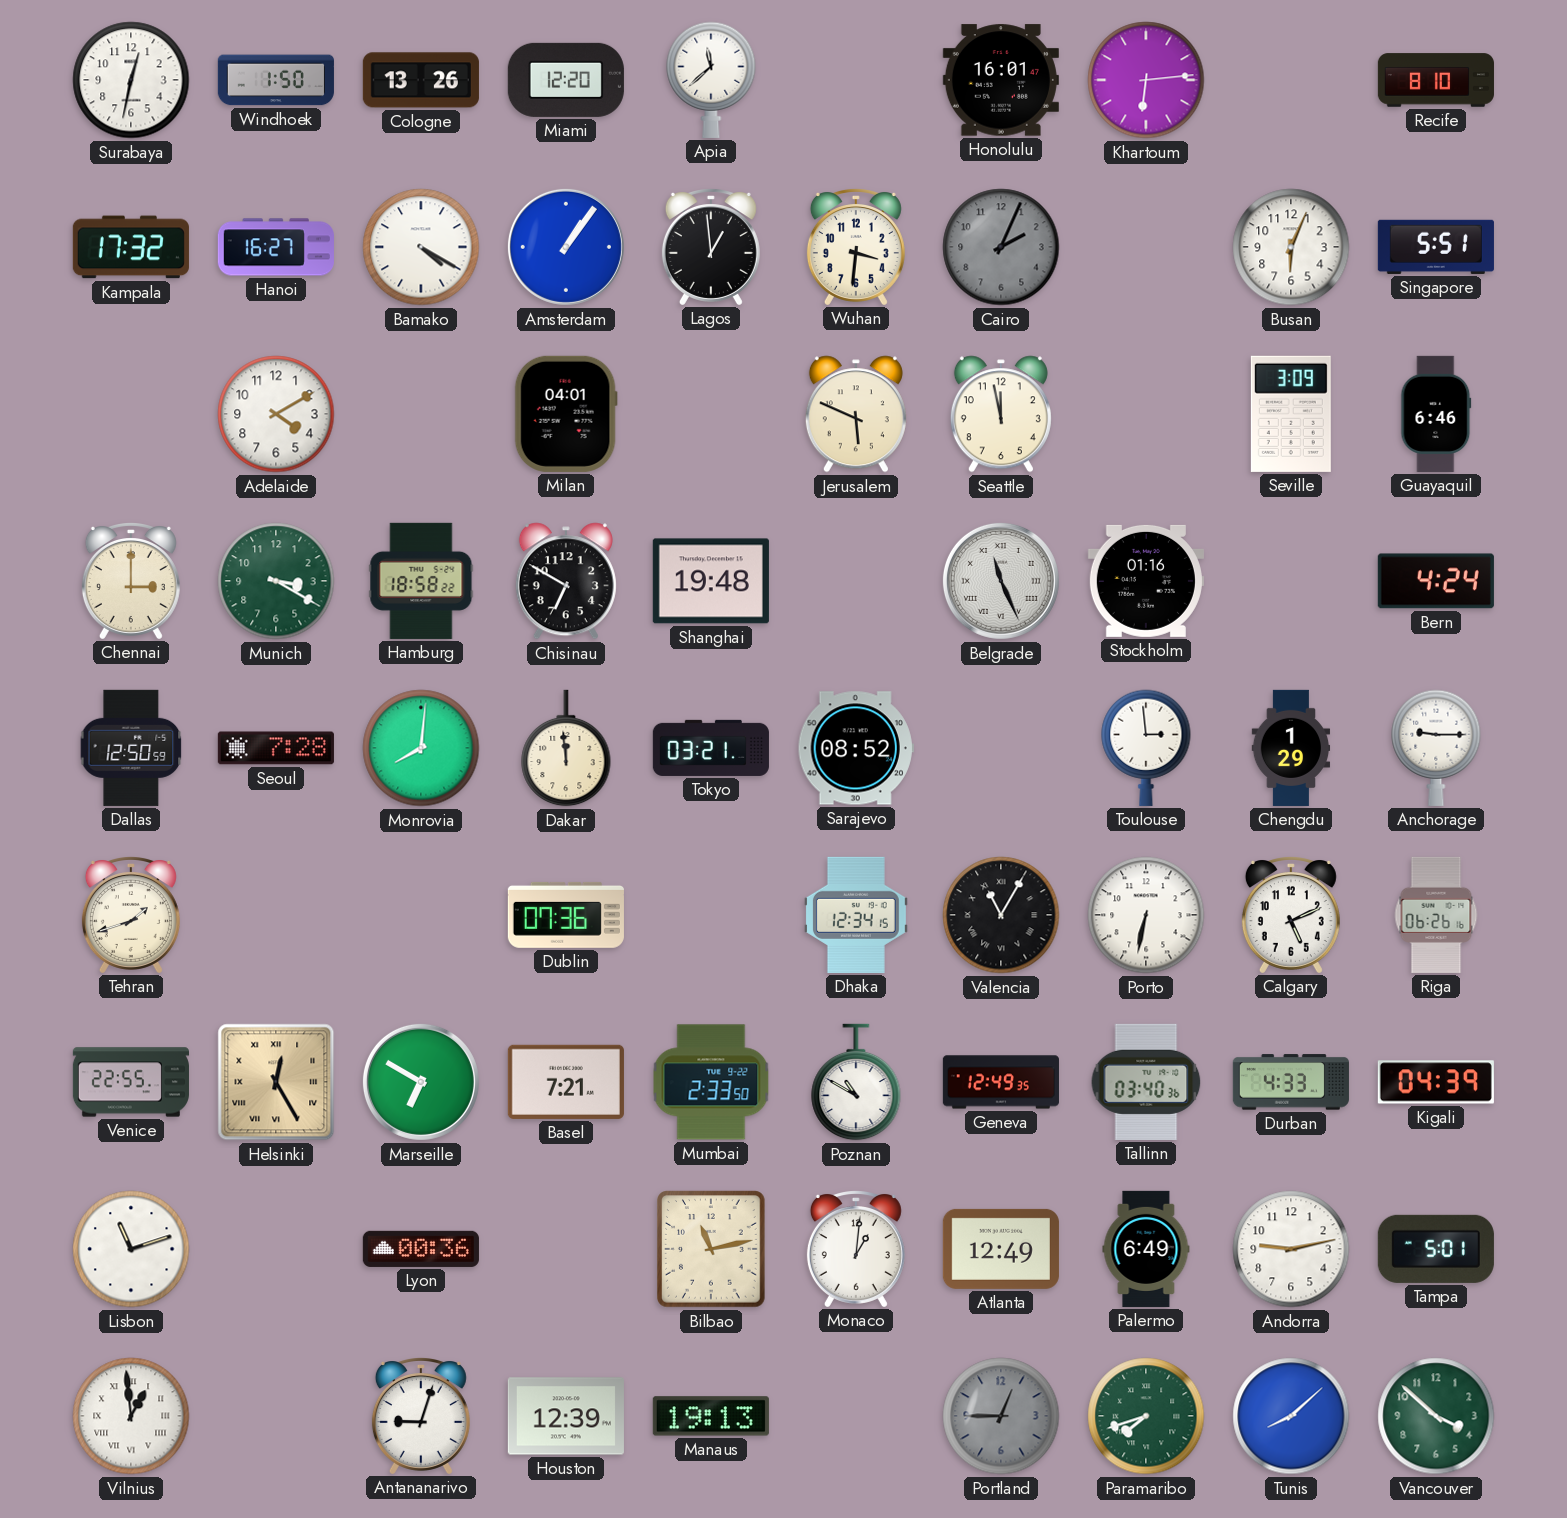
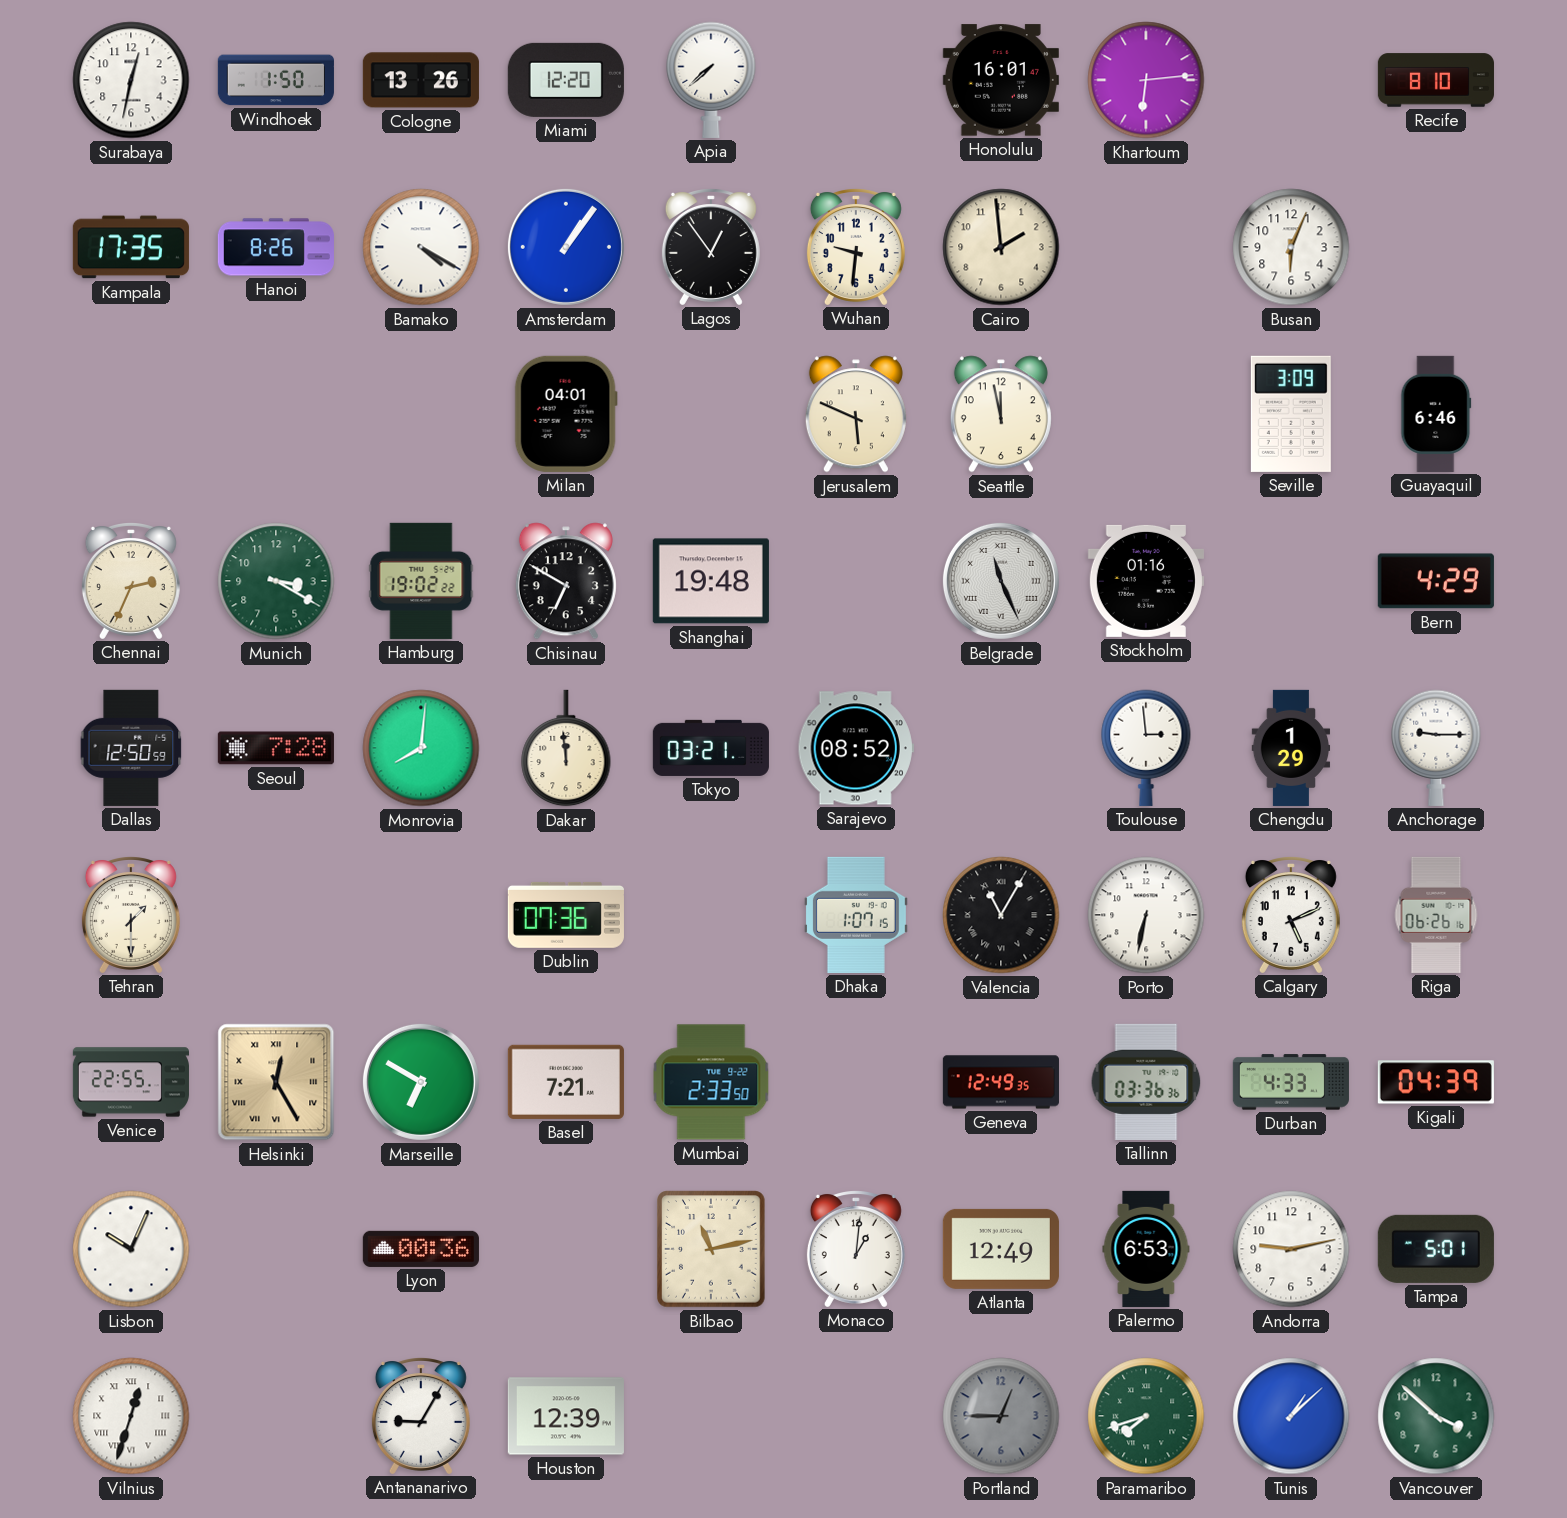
Apia: 11:38 -> 7:38 (711, 80)
Kampala: 17:32 -> 17:35 (131, 247)
Hanoi: 16:27 -> 8:26 (276, 247)
Lagos: 12:59 -> 12:54 (711, 247)
Wuhan: 3:31 -> 9:31 (856, 247)
Cairo: 2:04 -> 1:59 (1001, 247)
Cairo dial: grey -> cream (1001, 247)
Singapore: 5:51 -> none (1436, 247)
Adelaide: 4:10 -> none (276, 414)
Chennai: 3:00 -> 2:34 (131, 581)
Hamburg: 18:58 -> 19:02 (421, 581)
Bern: 4:24 -> 4:29 (1436, 581)
Tehran: 1:42 -> 1:30 (131, 915)
Dhaka: 12:34 -> 1:07 (856, 915)
Poznan: 10:50 -> none (856, 1082)
Tallinn: 03:40 -> 03:36 (1146, 1082)
Lisbon: 11:12 -> 10:04 (131, 1249)
Palermo: 6:49 -> 6:53 (1146, 1249)
Vilnius: 12:59 -> 12:33 (131, 1416)
Antananarivo: 9:03 -> 9:05 (421, 1416)
Manaus: 19:13 -> none (711, 1416)
Tunis: 8:08 -> 1:08 (1291, 1416)
